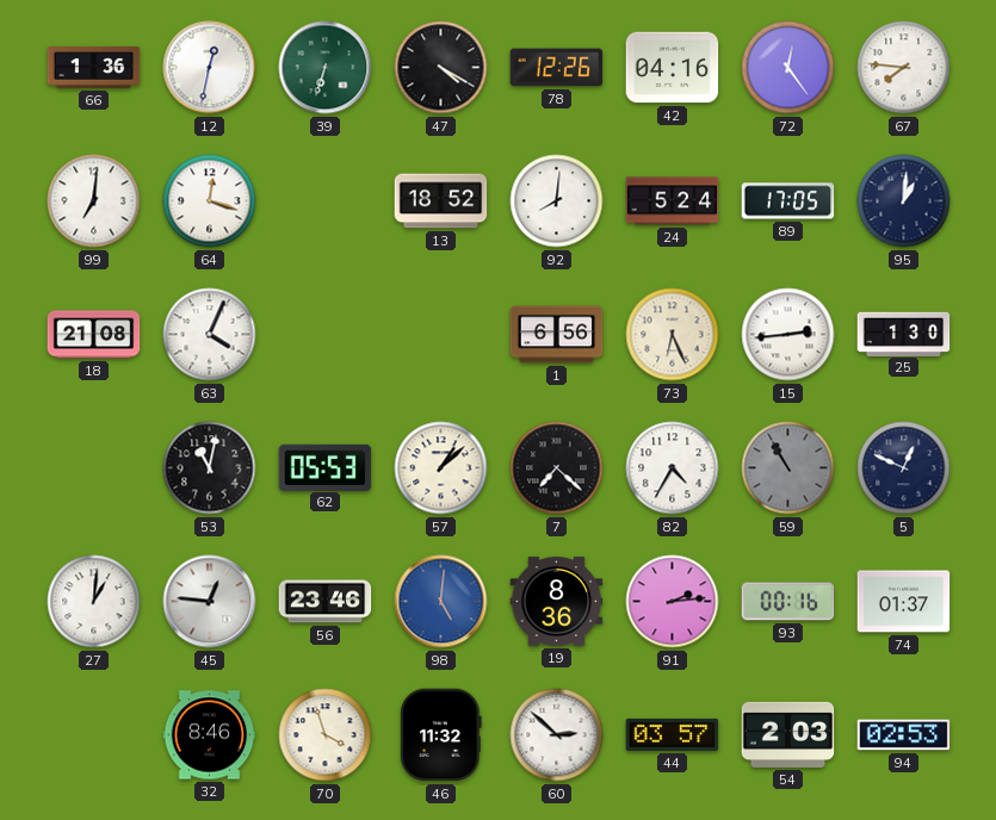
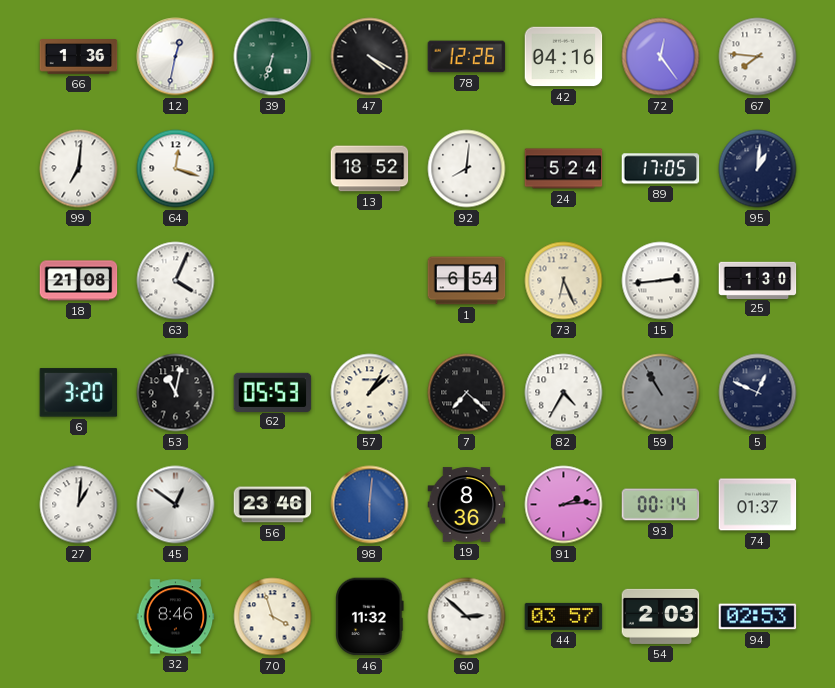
1: 6:56 -> 6:54 (467, 281)
6: none -> 3:20 (79, 393)
45: 12:46 -> 12:51 (176, 505)
98: 5:01 -> 6:01 (370, 505)
93: 00:16 -> 00:14 (661, 505)
